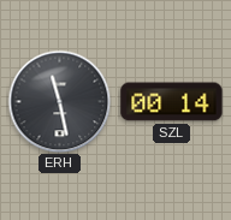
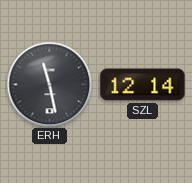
SZL: 00:14 -> 12:14 (143, 85)
